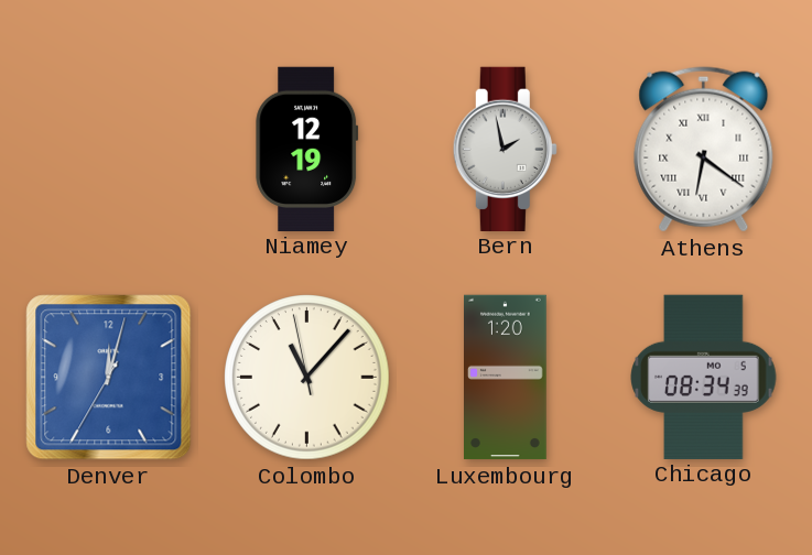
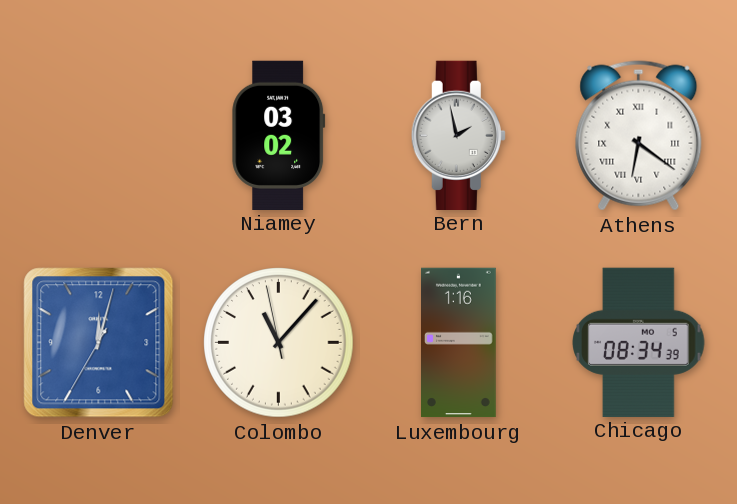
Niamey: 12:19 -> 03:02 (279, 135)
Luxembourg: 1:20 -> 1:16 (459, 343)
